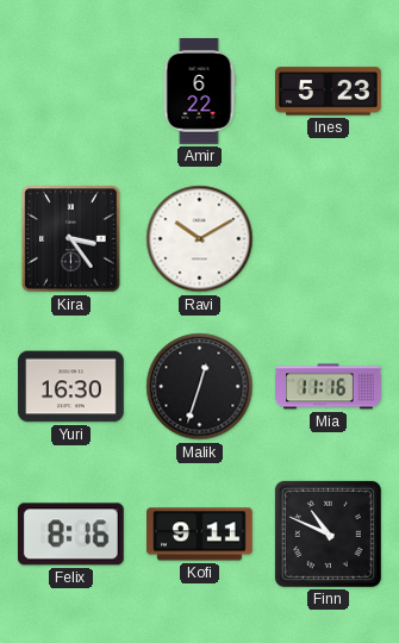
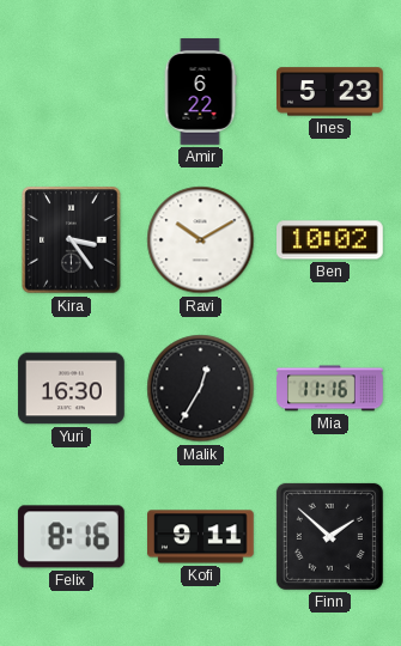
Ben: none -> 10:02 (330, 240)
Malik: 12:33 -> 12:35 (201, 389)
Finn: 10:49 -> 1:52 (329, 536)
